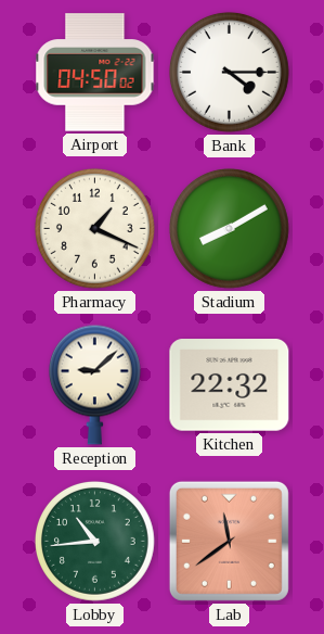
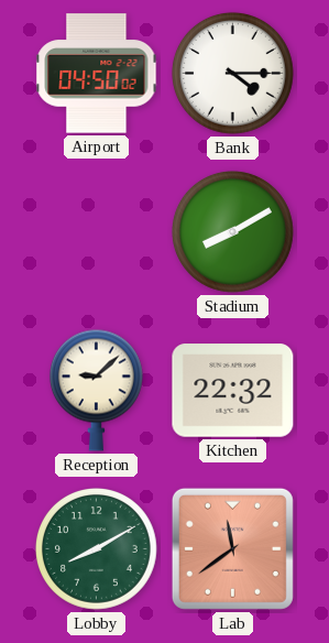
Pharmacy: 1:19 -> none (94, 228)
Lobby: 10:44 -> 8:10 (96, 548)
